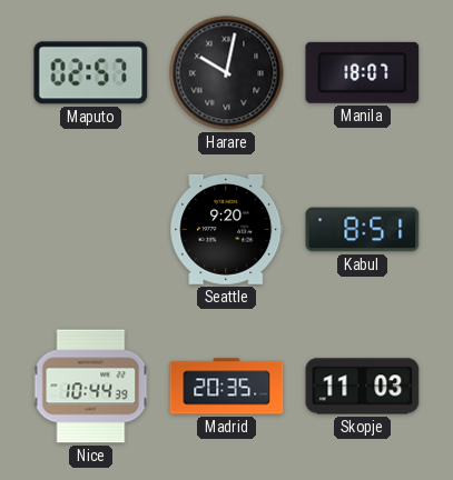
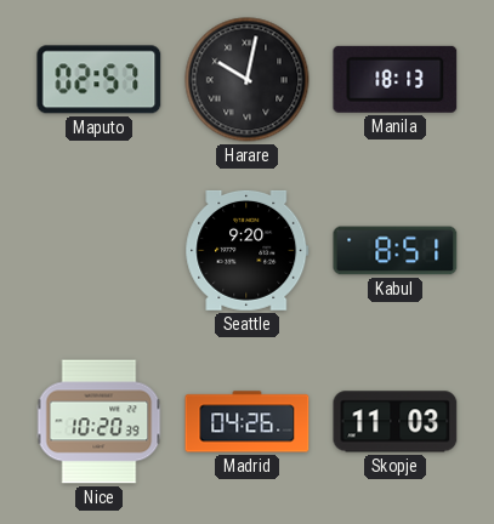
Manila: 18:07 -> 18:13 (396, 79)
Nice: 10:44 -> 10:20 (100, 422)
Madrid: 20:35 -> 04:26 (248, 422)
